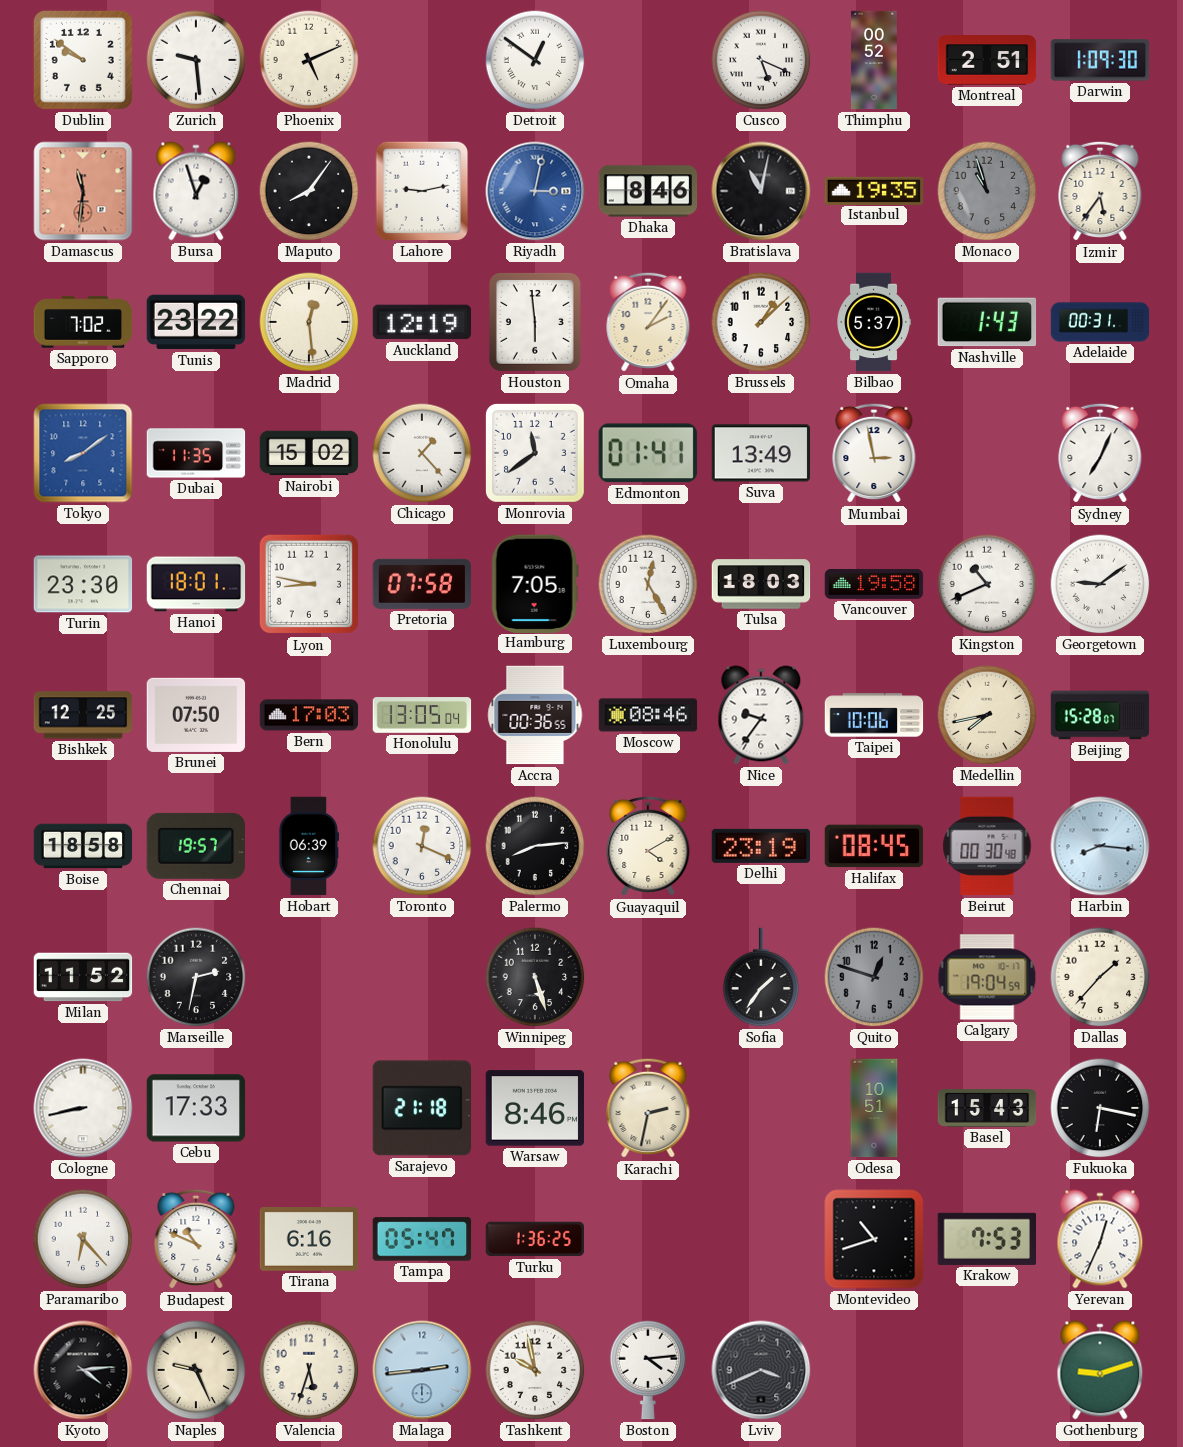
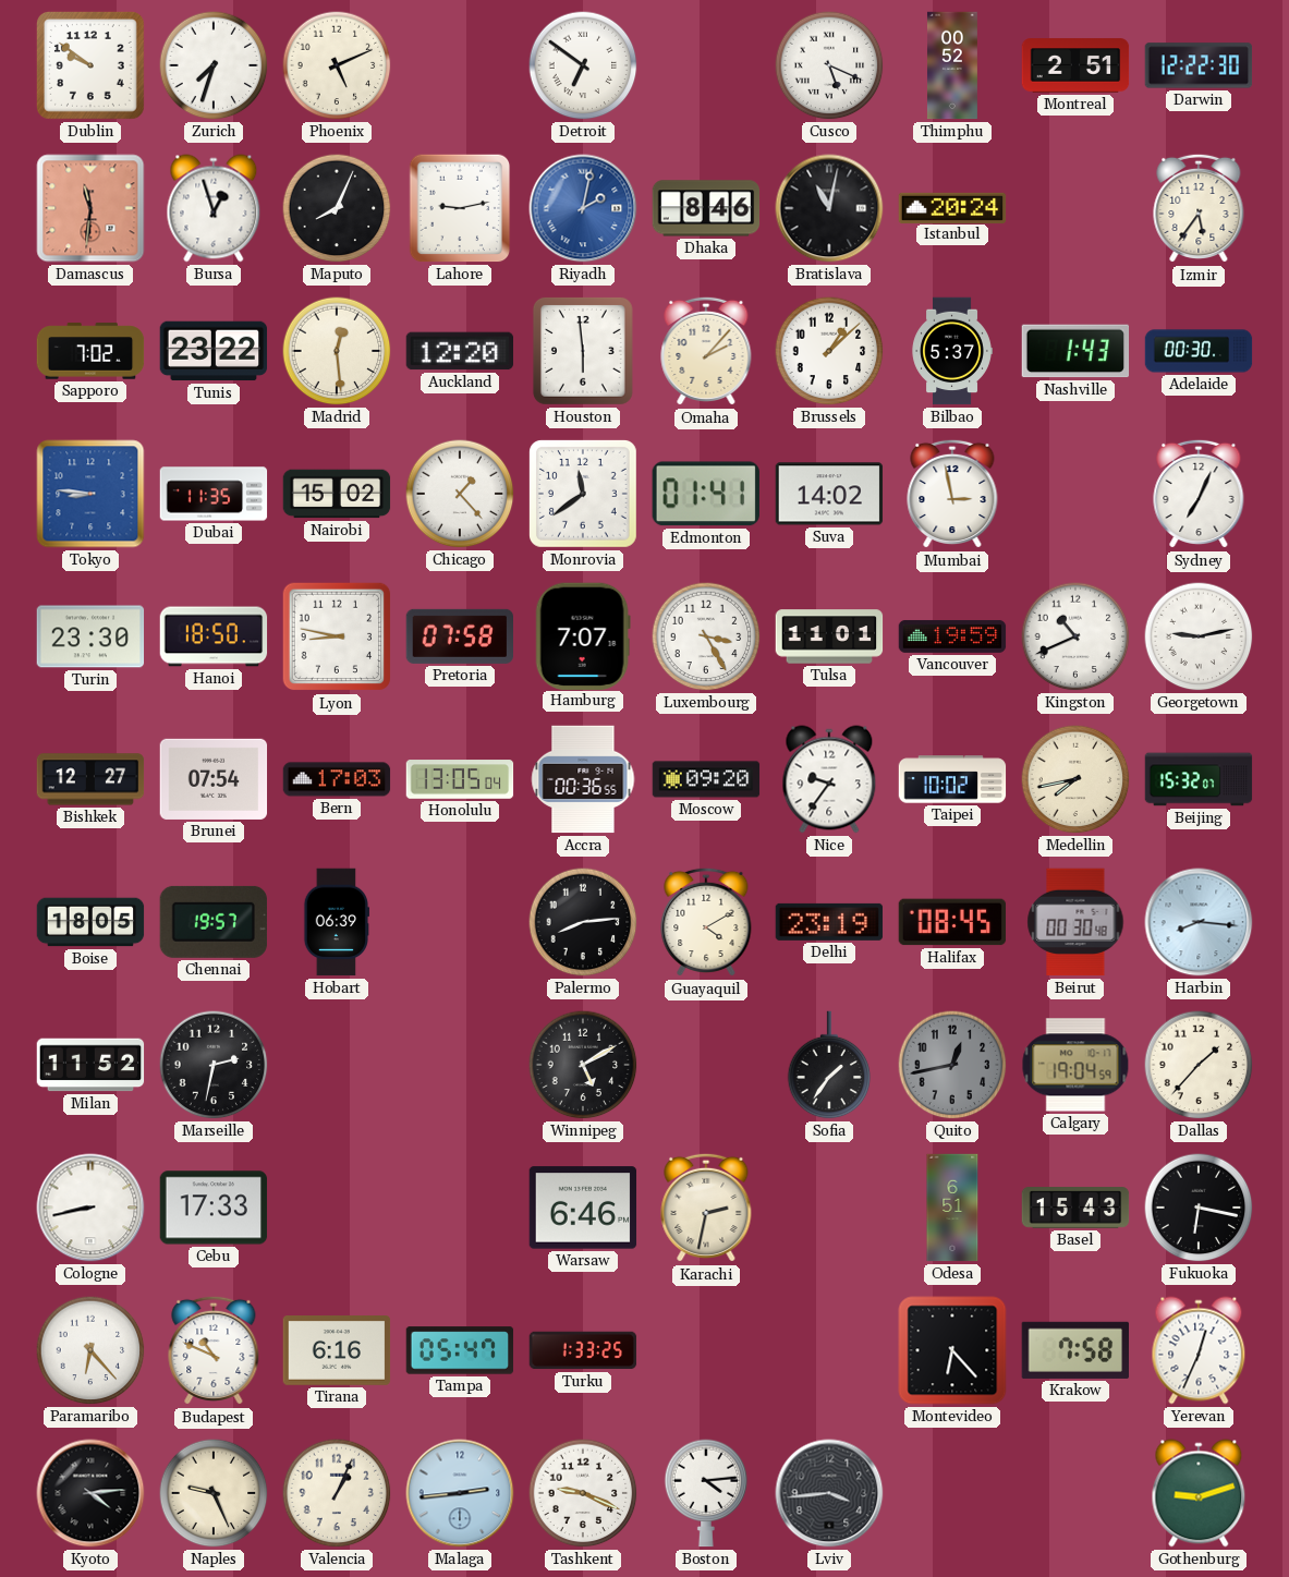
Zurich: 9:29 -> 7:33 (214, 65)
Detroit: 12:51 -> 6:51 (583, 65)
Darwin: 1:09 -> 12:22 (1199, 65)
Maputo: 8:06 -> 8:04 (337, 208)
Riyadh: 3:02 -> 2:02 (583, 208)
Istanbul: 19:35 -> 20:24 (952, 207)
Monaco: 10:57 -> none (987, 191)
Auckland: 12:19 -> 12:20 (460, 351)
Omaha: 2:06 -> 2:07 (706, 351)
Adelaide: 00:31 -> 00:30 (1199, 351)
Tokyo: 8:09 -> 8:46 (90, 494)
Suva: 13:49 -> 14:02 (829, 494)
Hanoi: 18:01 -> 18:50 (214, 636)
Hamburg: 7:05 -> 7:07 (583, 635)
Luxembourg: 12:25 -> 3:25 (706, 636)
Tulsa: 18:03 -> 11:01 (829, 636)
Vancouver: 19:58 -> 19:59 (952, 636)
Georgetown: 9:09 -> 9:13 (1199, 636)
Bishkek: 12:25 -> 12:27 (90, 779)
Brunei: 07:50 -> 07:54 (214, 779)
Moscow: 08:46 -> 09:20 (706, 779)
Taipei: 10:06 -> 10:02 (952, 779)
Beijing: 15:28 -> 15:32 (1199, 779)
Boise: 18:58 -> 18:05 (90, 922)
Toronto: 12:19 -> none (422, 846)
Winnipeg: 5:27 -> 5:10 (583, 1065)
Quito: 12:48 -> 12:43 (952, 1065)
Sarajevo: 21:18 -> none (421, 1108)
Warsaw: 8:46 -> 6:46 (583, 1208)
Odesa: 10:51 -> 6:51 (952, 1208)
Turku: 1:36 -> 1:33 (583, 1350)
Montevideo: 10:42 -> 6:23 (952, 1350)
Krakow: 7:53 -> 7:58 (1074, 1350)
Valencia: 5:33 -> 1:04 (337, 1493)
Tashkent: 9:58 -> 9:19 (583, 1493)
Lviv: 3:41 -> 3:44 (829, 1493)
